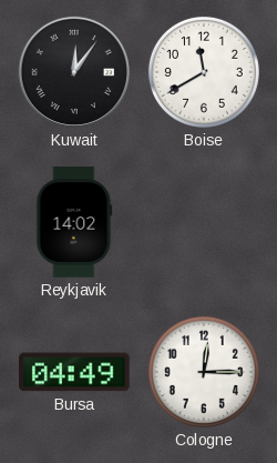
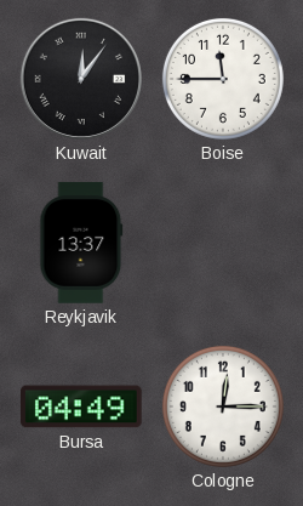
Boise: 11:40 -> 11:45 (223, 79)
Reykjavik: 14:02 -> 13:37 (81, 243)
